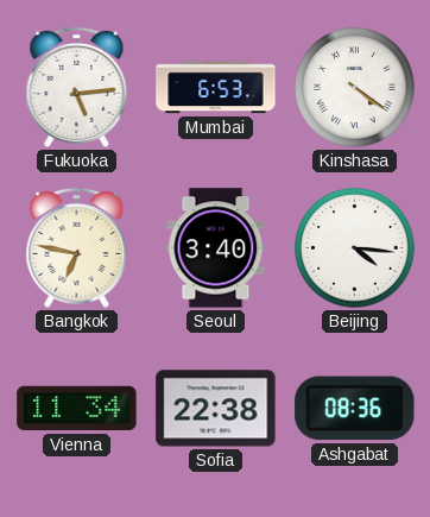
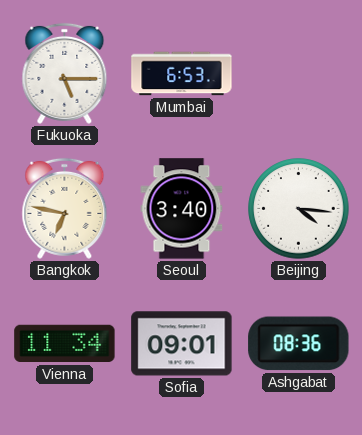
Fukuoka: 5:14 -> 5:15 (65, 73)
Kinshasa: 4:21 -> none (355, 88)
Sofia: 22:38 -> 09:01 (182, 344)
